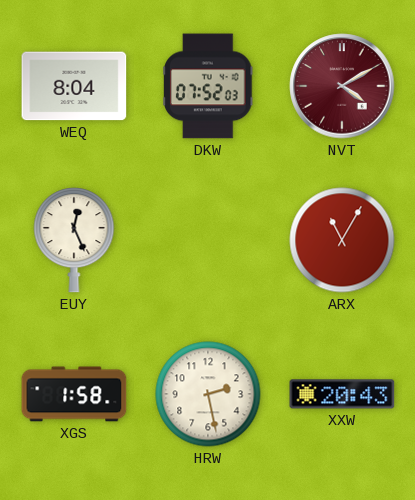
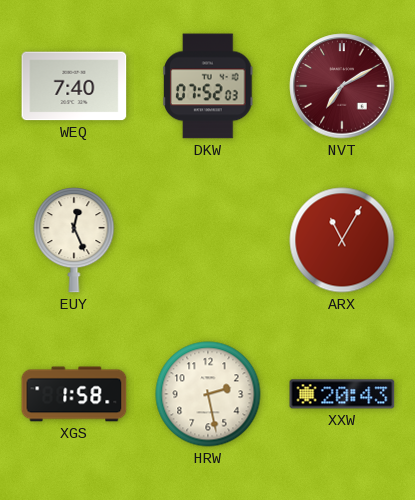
WEQ: 8:04 -> 7:40 (74, 86)
NVT: 4:10 -> 7:10 (342, 86)
